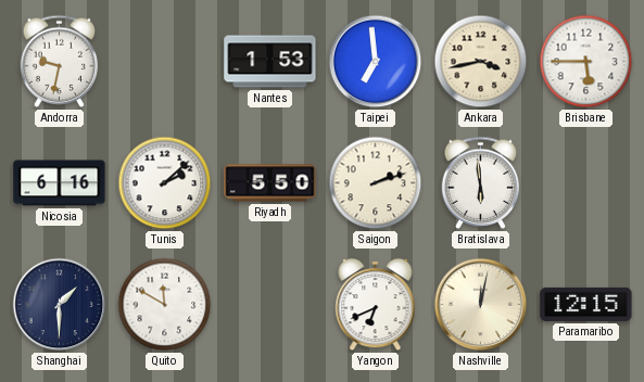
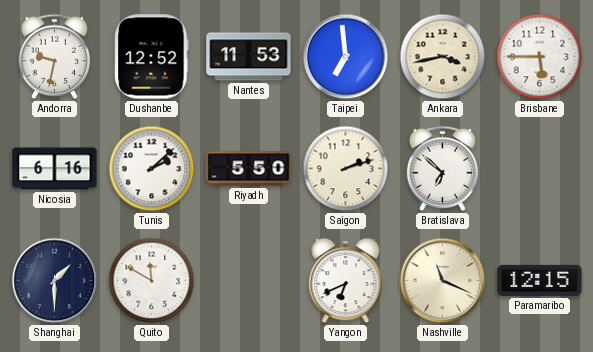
Dushanbe: none -> 12:52 (152, 57)
Nantes: 1:53 -> 11:53 (249, 57)
Bratislava: 5:59 -> 6:52 (443, 168)
Nashville: 12:02 -> 11:19 (443, 281)
